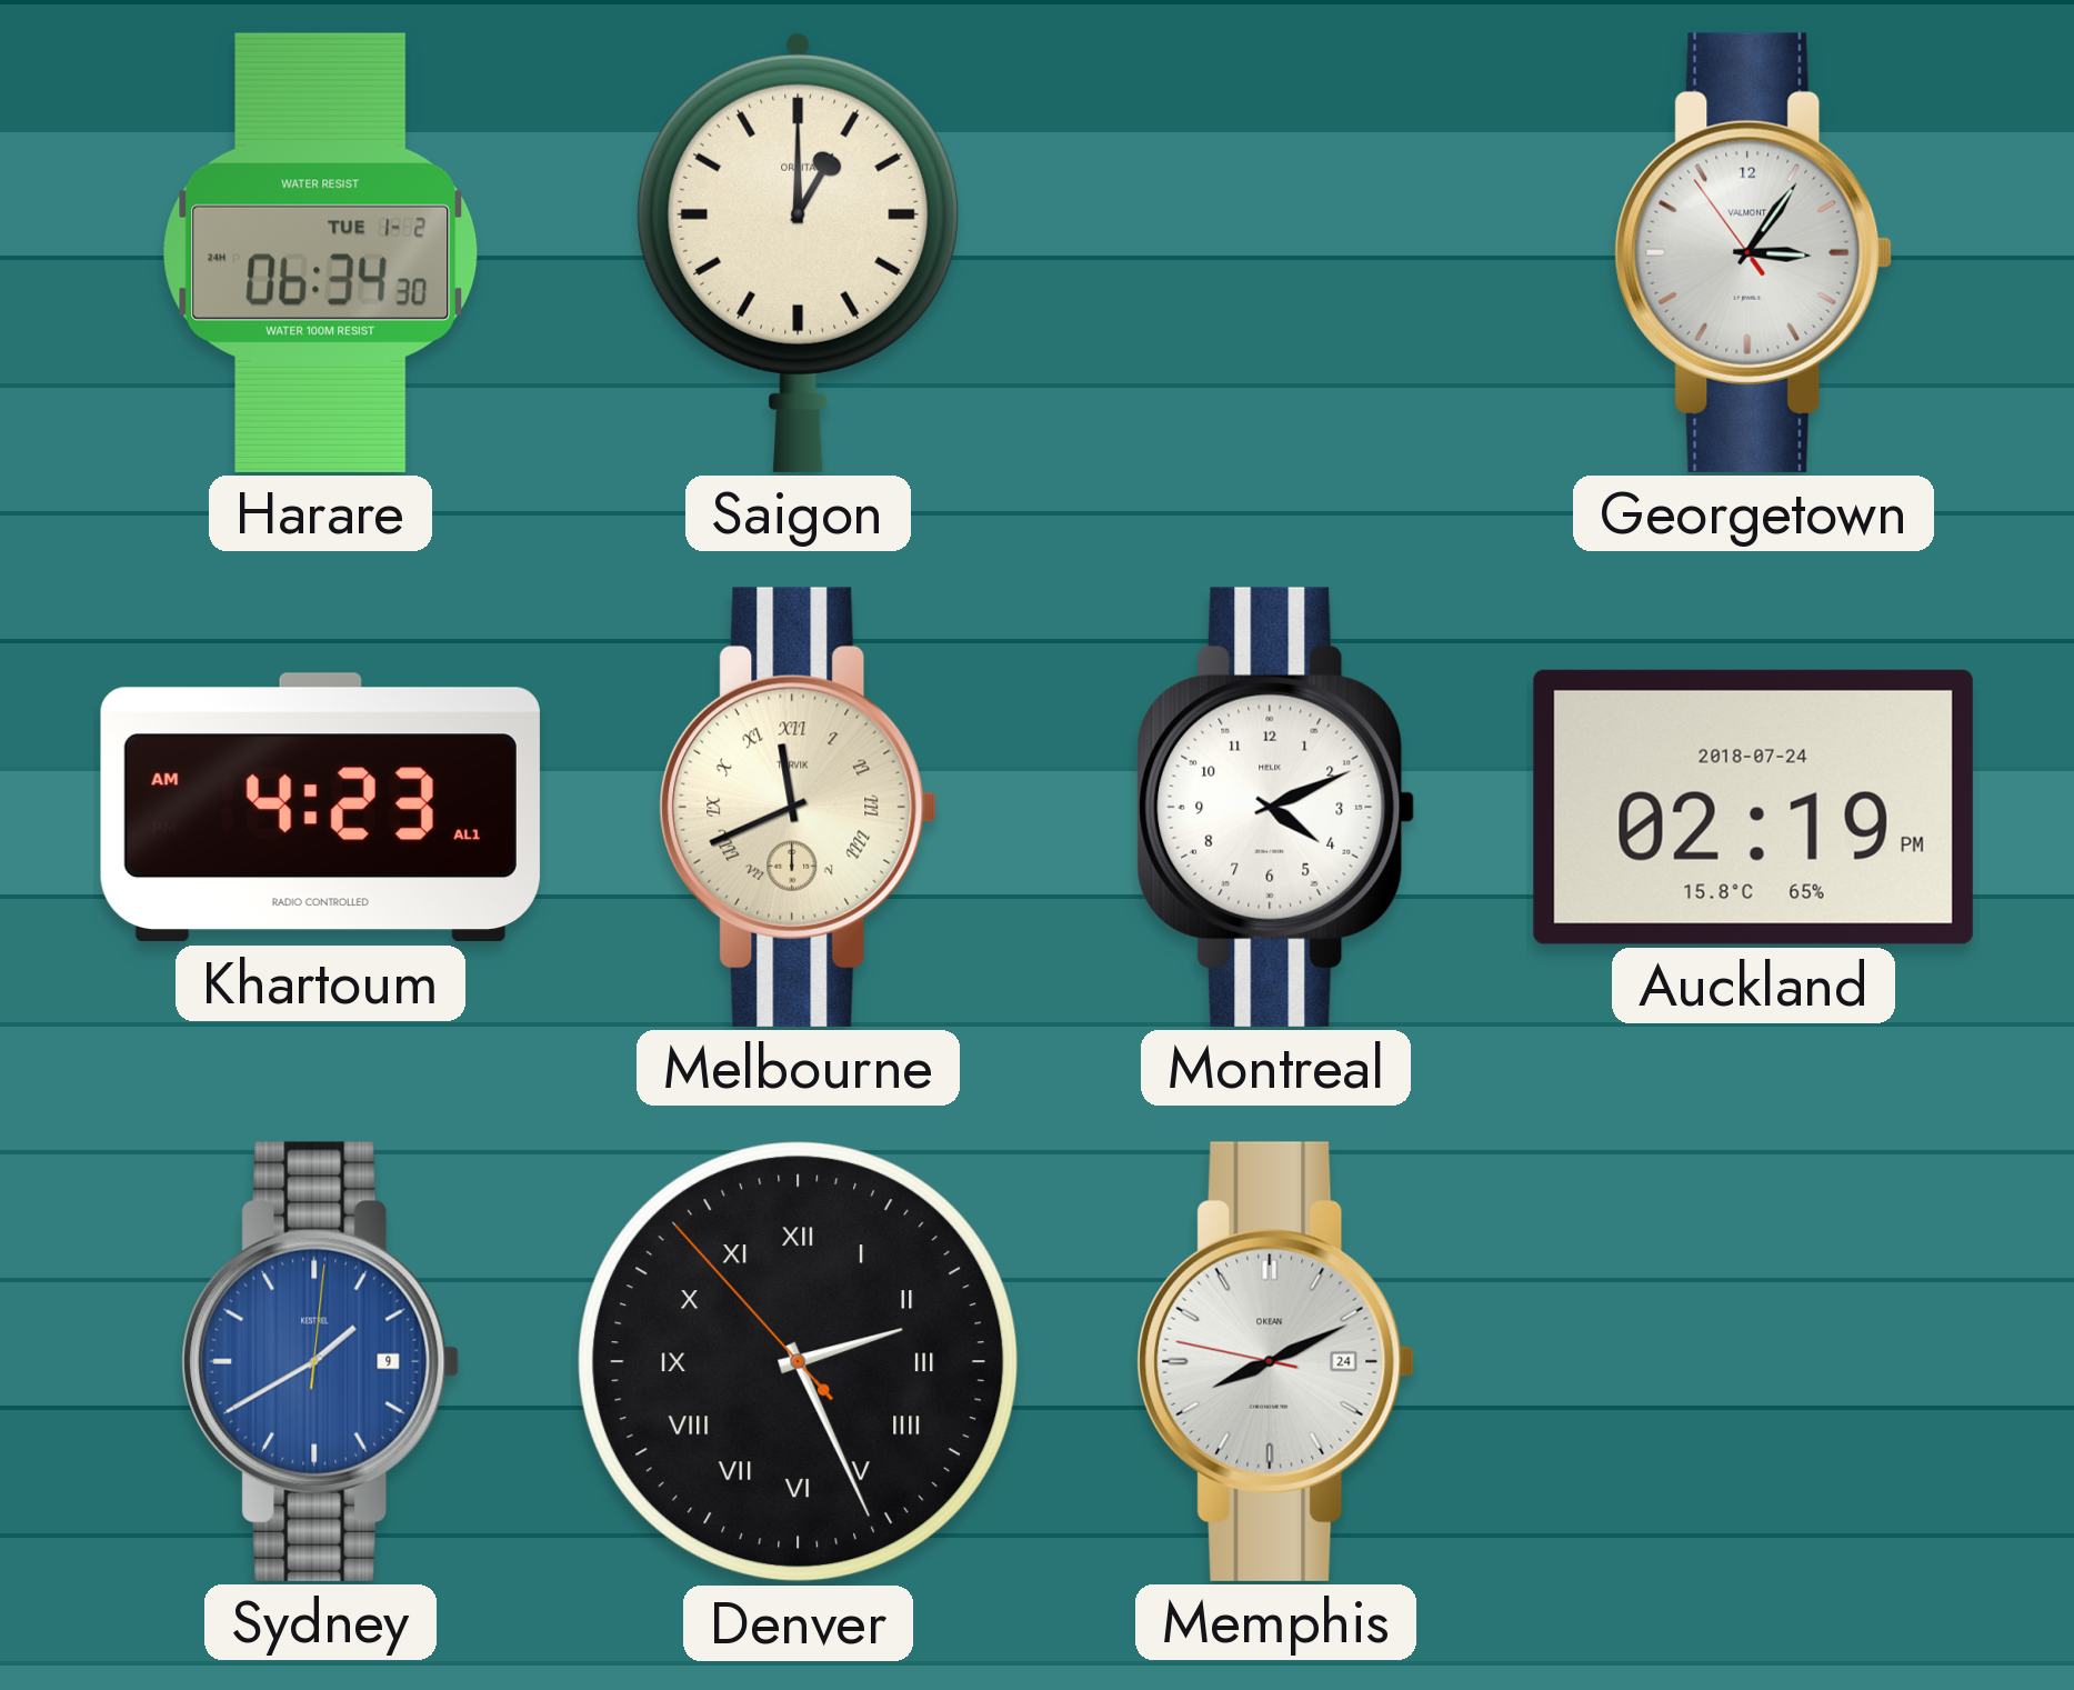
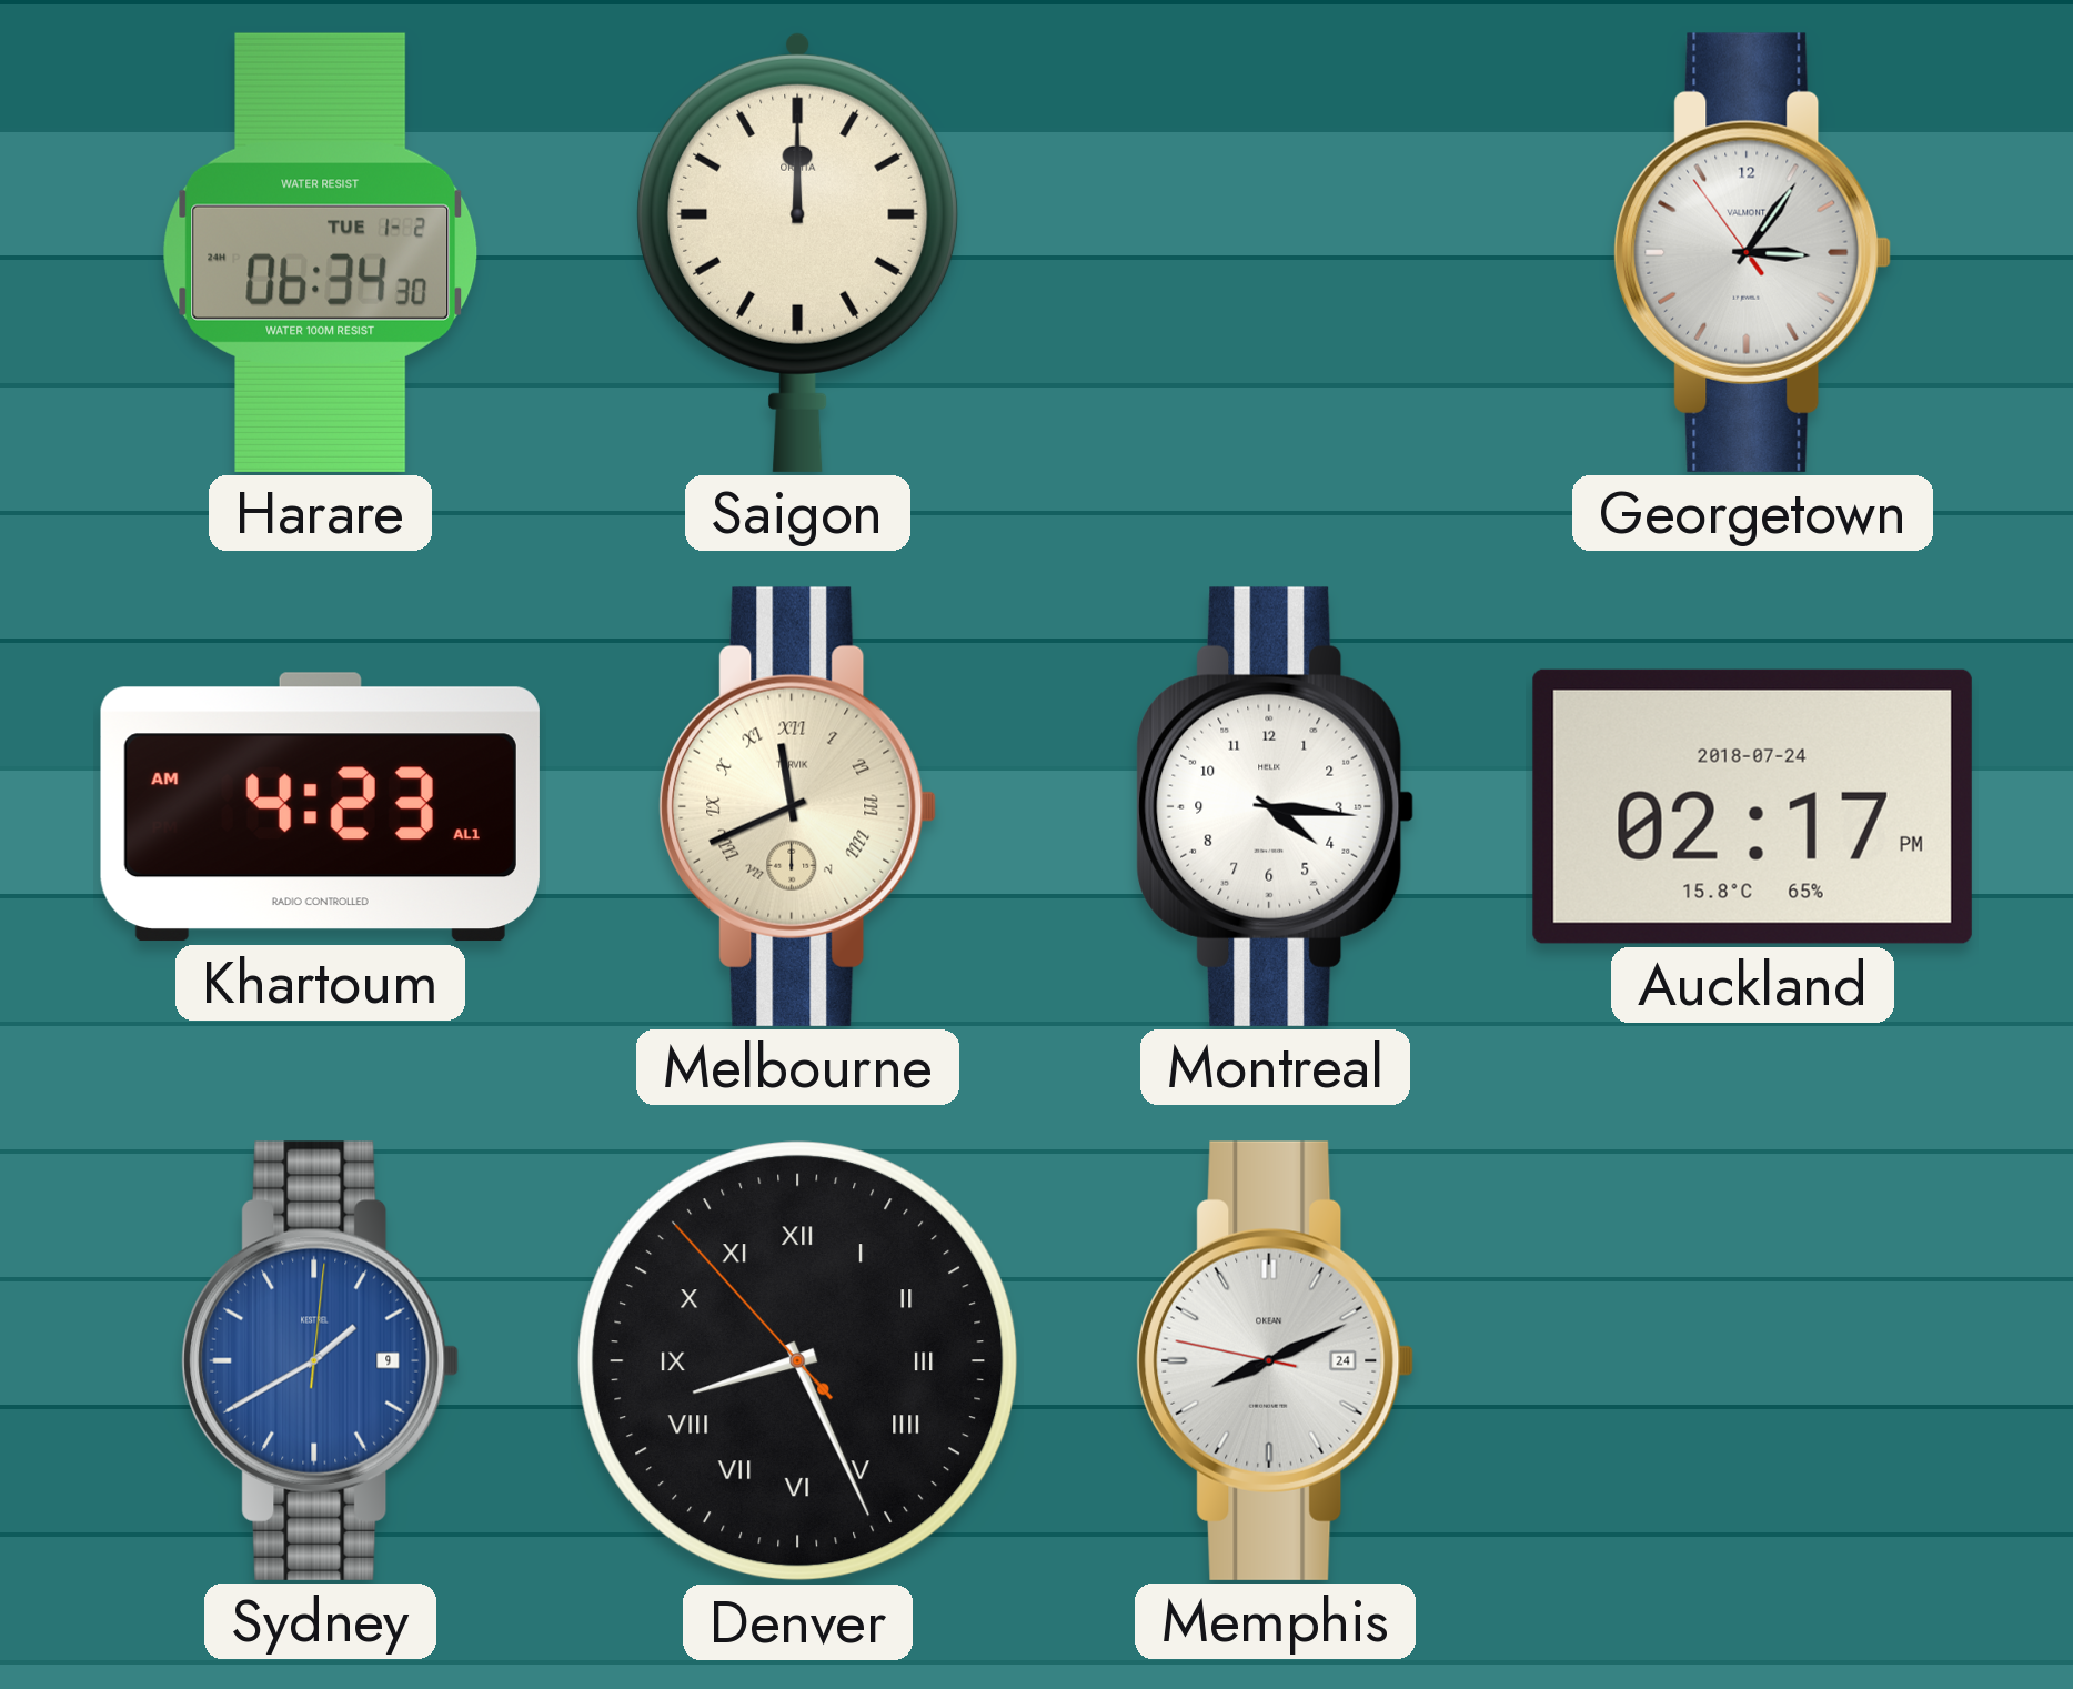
Saigon: 1:00 -> 12:00 (798, 252)
Montreal: 4:11 -> 4:16 (1276, 806)
Auckland: 02:19 -> 02:17 (1752, 806)
Denver: 2:25 -> 8:25 (798, 1361)
